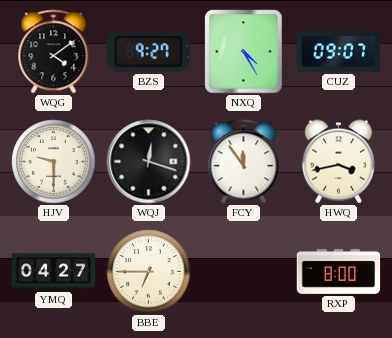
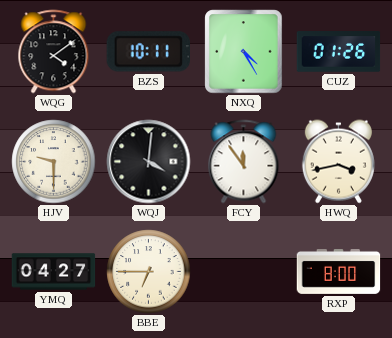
BZS: 9:27 -> 10:11 (148, 52)
CUZ: 09:07 -> 01:26 (339, 52)
WQJ: 12:18 -> 4:01 (149, 162)
